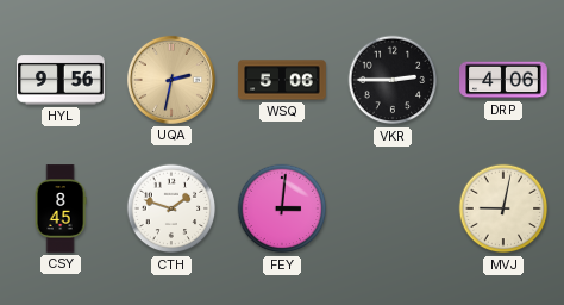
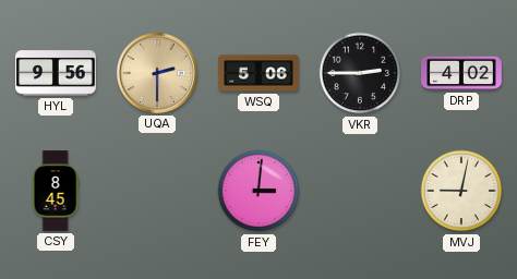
UQA: 2:32 -> 2:30 (157, 73)
DRP: 4:06 -> 4:02 (461, 73)
CTH: 1:48 -> none (171, 208)
